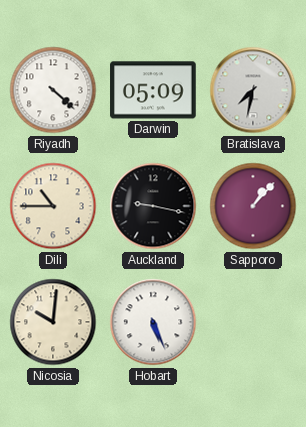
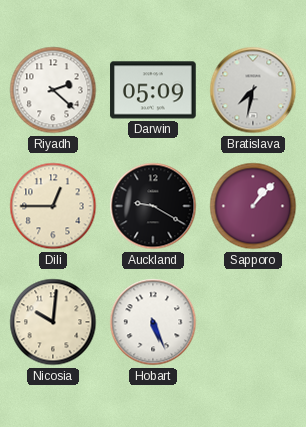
Riyadh: 4:22 -> 2:22 (53, 90)
Dili: 10:45 -> 12:45 (53, 206)
Auckland: 9:17 -> 9:20 (153, 206)
